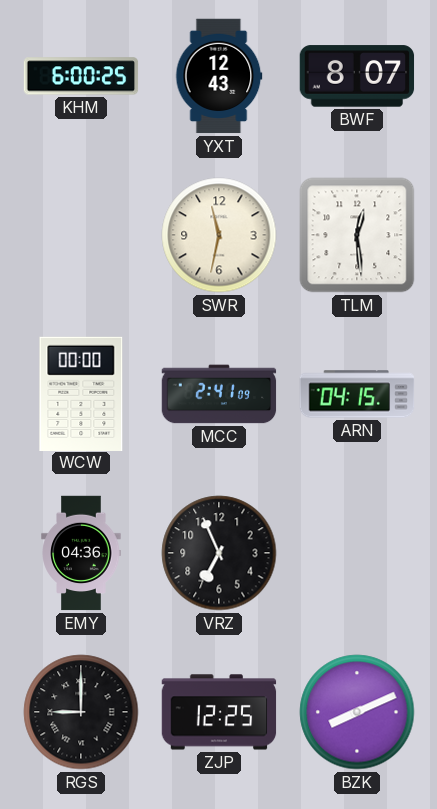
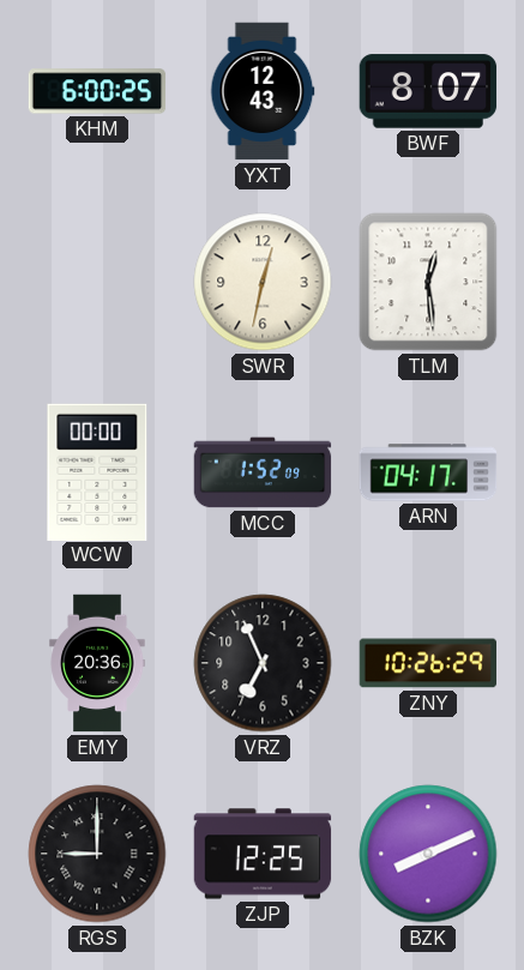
SWR: 11:32 -> 12:32 (263, 282)
MCC: 2:41 -> 1:52 (263, 472)
ARN: 04:15 -> 04:17 (428, 472)
EMY: 04:36 -> 20:36 (97, 663)
ZNY: none -> 10:26 (427, 663)
